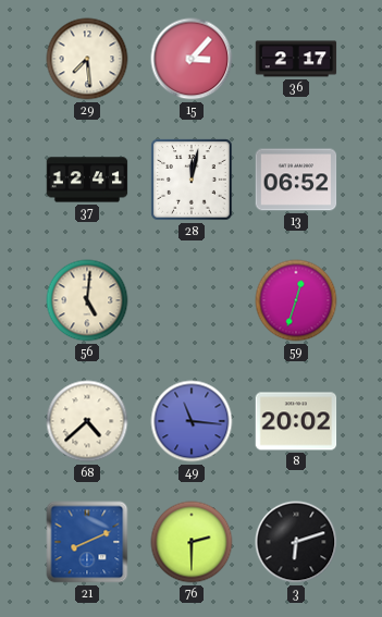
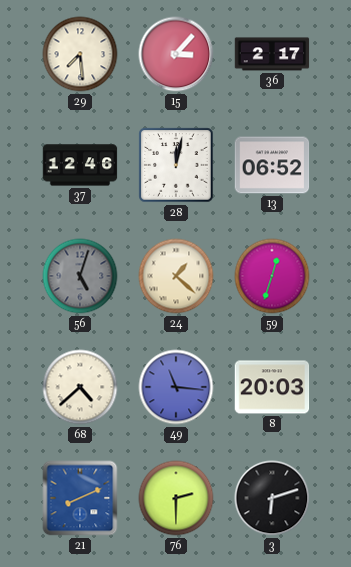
37: 12:41 -> 12:46 (80, 165)
56: 5:01 -> 5:03 (80, 276)
56 dial: cream -> grey (80, 276)
24: none -> 1:22 (176, 276)
8: 20:02 -> 20:03 (272, 387)
